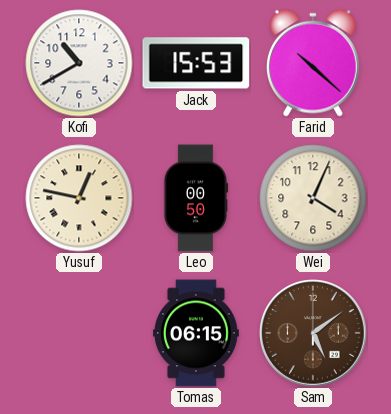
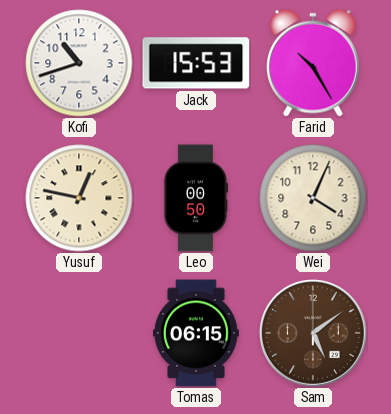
Kofi: 10:40 -> 10:42 (79, 63)
Farid: 10:22 -> 10:25 (313, 63)
